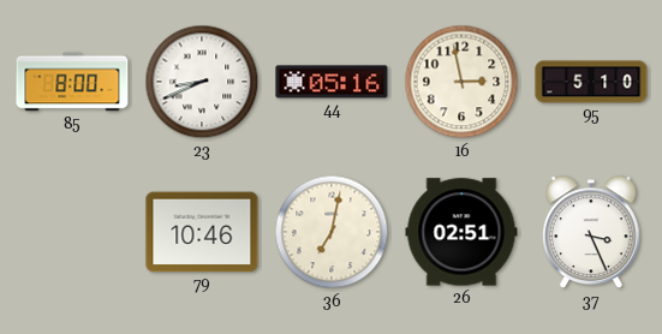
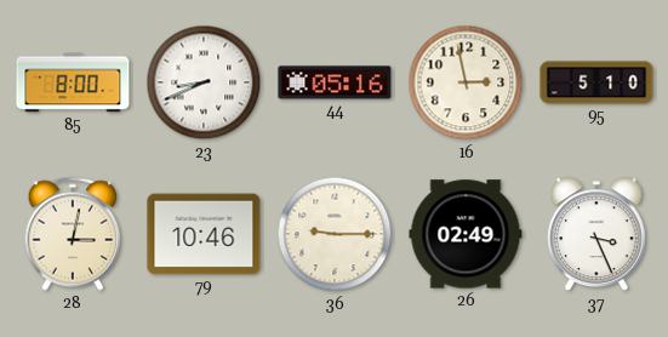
28: none -> 3:02 (73, 234)
36: 7:02 -> 9:15 (335, 234)
26: 02:51 -> 02:49 (466, 234)
